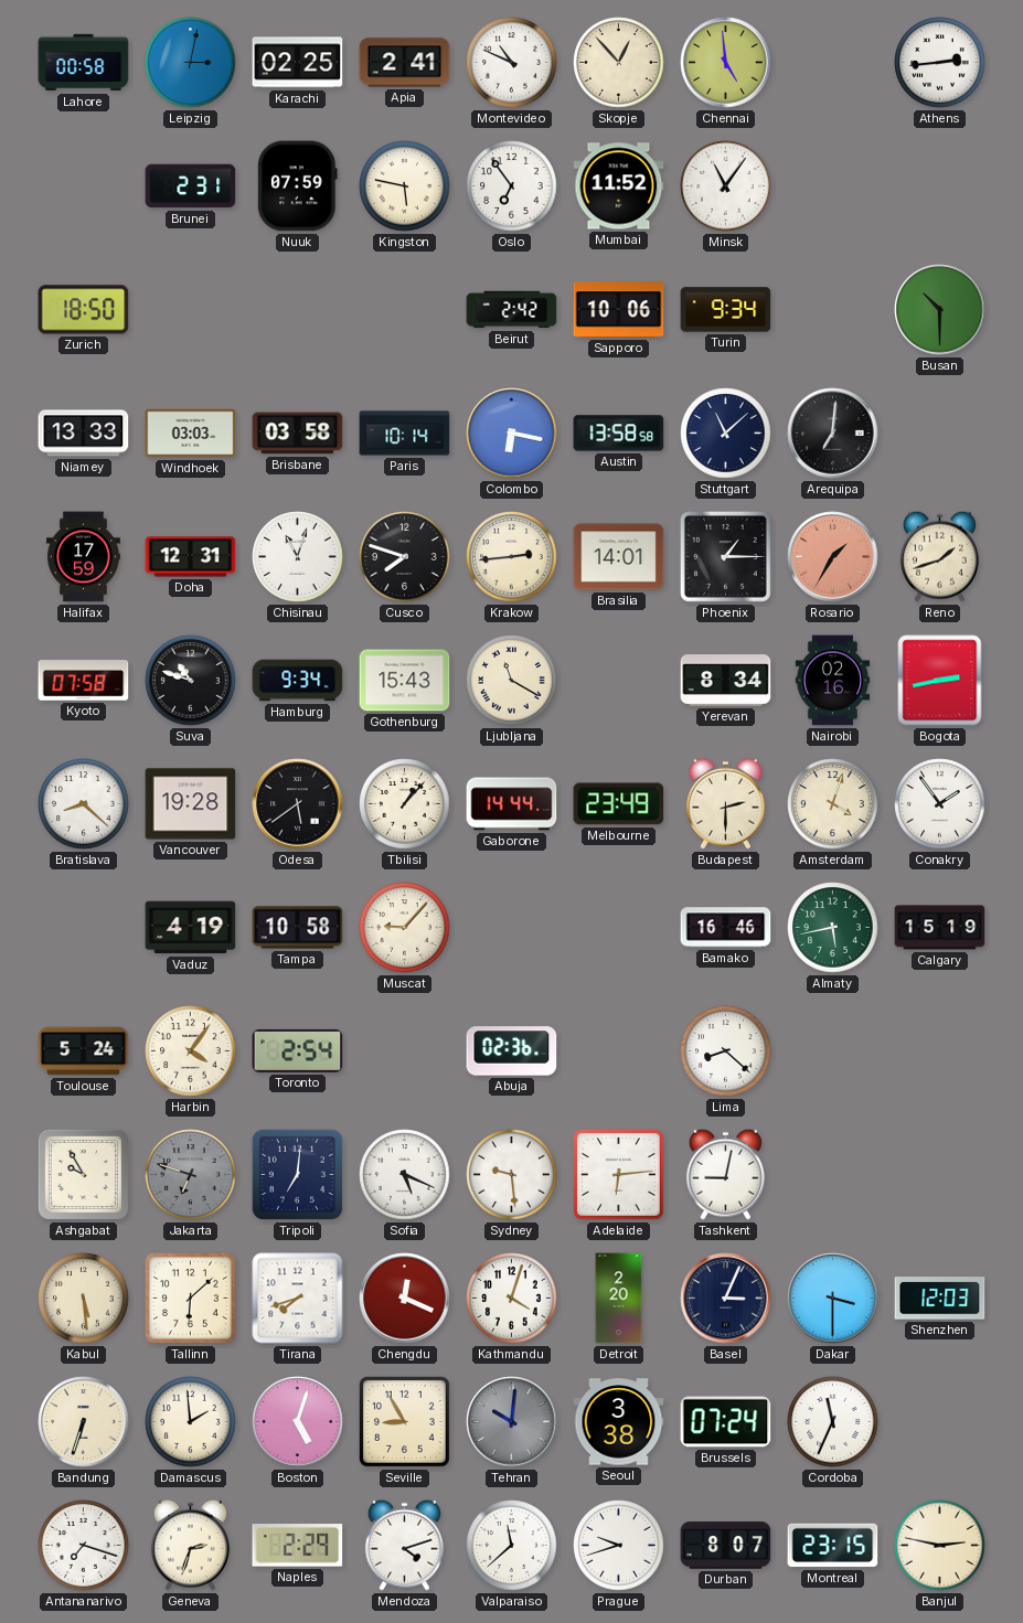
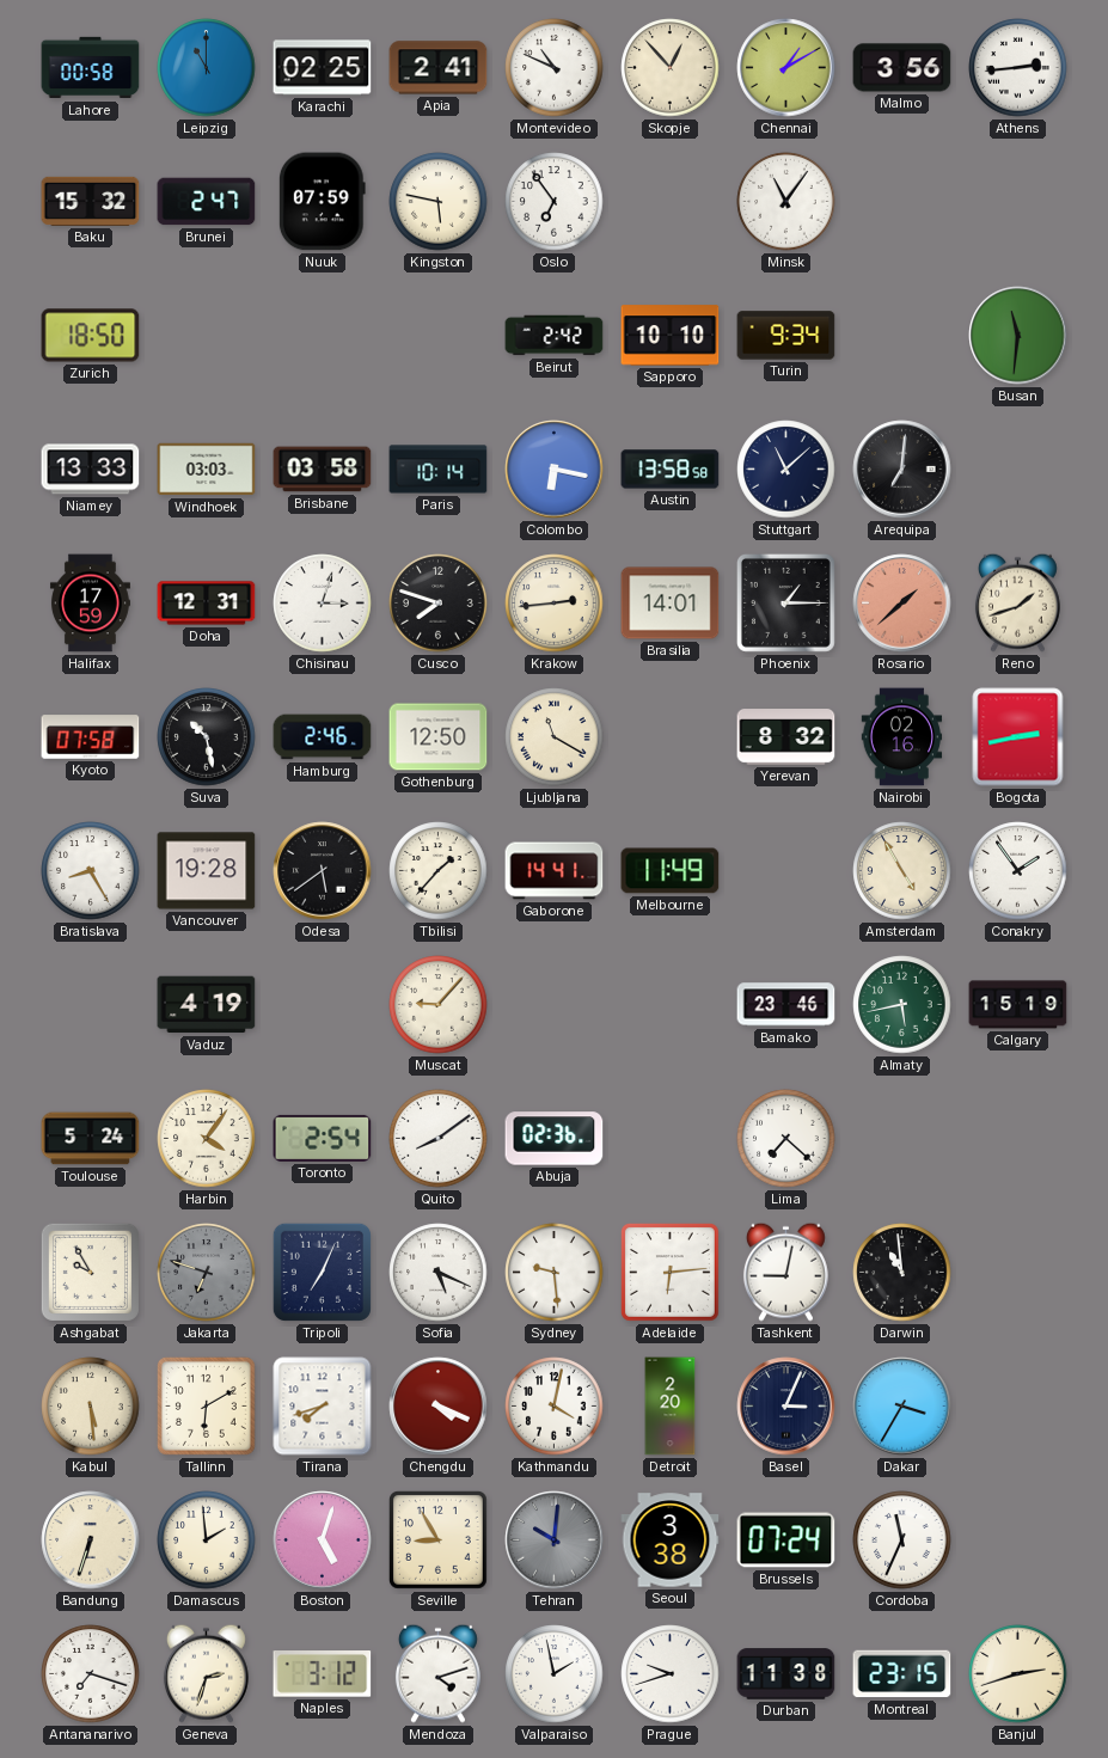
Leipzig: 3:02 -> 11:00 (207, 68)
Chennai: 4:59 -> 1:10 (786, 68)
Malmo: none -> 3:56 (902, 68)
Baku: none -> 15:32 (91, 201)
Brunei: 2:31 -> 2:47 (207, 202)
Mumbai: 11:52 -> none (619, 186)
Sapporo: 10:06 -> 10:10 (671, 336)
Busan: 10:30 -> 11:31 (1018, 336)
Chisinau: 11:03 -> 3:03 (323, 604)
Rosario: 1:35 -> 1:38 (902, 604)
Suva: 10:48 -> 10:28 (207, 737)
Hamburg: 9:34 -> 2:46 (323, 737)
Gothenburg: 15:43 -> 12:50 (439, 737)
Yerevan: 8:34 -> 8:32 (786, 737)
Bratislava: 8:22 -> 8:25 (91, 871)
Tbilisi: 1:07 -> 1:37 (439, 871)
Gaborone: 14:44 -> 14:41 (555, 871)
Melbourne: 23:49 -> 11:49 (671, 871)
Budapest: 2:30 -> none (725, 803)
Amsterdam: 4:03 -> 4:55 (902, 871)
Tampa: 10:58 -> none (298, 928)
Bamako: 16:46 -> 23:46 (786, 1005)
Quito: none -> 8:09 (439, 1139)
Lima: 8:22 -> 7:22 (786, 1139)
Tripoli: 7:01 -> 7:04 (322, 1272)
Darwin: none -> 10:59 (902, 1273)
Tallinn: 6:08 -> 6:10 (206, 1405)
Chengdu: 12:19 -> 4:19 (439, 1407)
Kathmandu: 4:03 -> 4:02 (555, 1407)
Dakar: 3:30 -> 3:35 (902, 1407)
Shenzhen: 12:03 -> none (940, 1299)
Naples: 2:29 -> 3:12 (323, 1674)
Valparaiso: 11:38 -> 1:58 (555, 1674)
Durban: 8:07 -> 11:38 (786, 1674)
Banjul: 2:47 -> 2:42 (1018, 1674)
